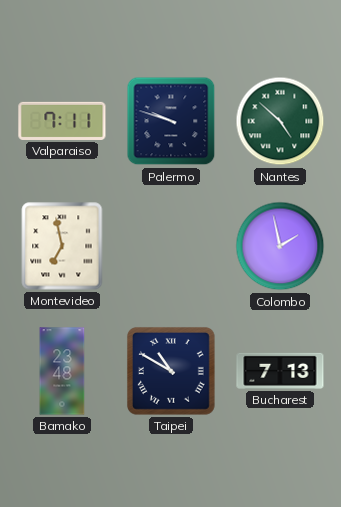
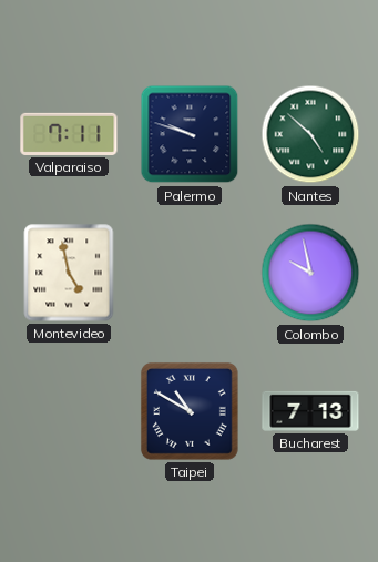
Montevideo: 6:58 -> 4:58 (69, 273)
Colombo: 1:58 -> 9:58 (310, 273)
Bamako: 23:48 -> none (62, 371)
